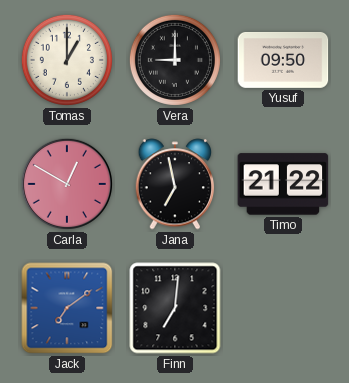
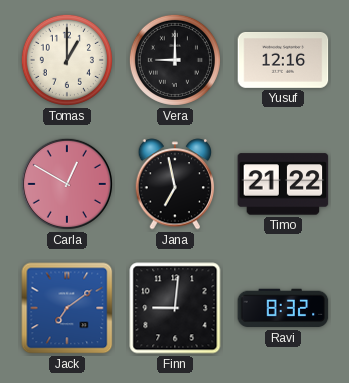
Yusuf: 09:50 -> 12:16 (283, 60)
Finn: 7:01 -> 9:01 (175, 308)
Ravi: none -> 8:32 (283, 308)
